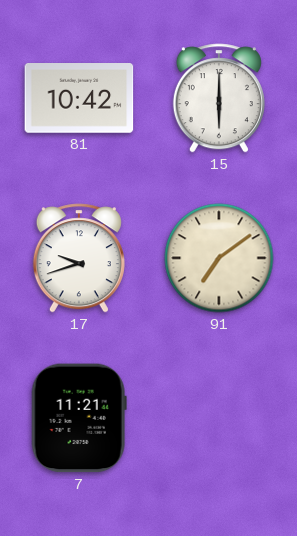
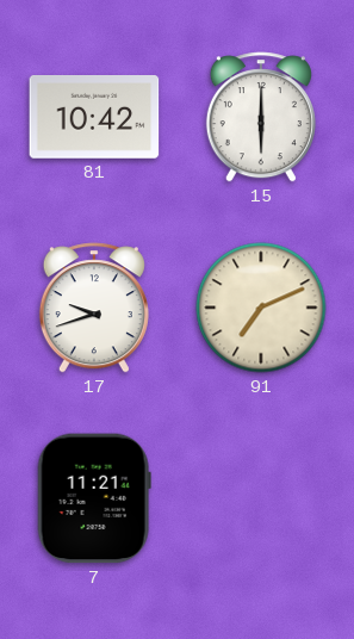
91: 7:09 -> 7:11 (261, 308)
